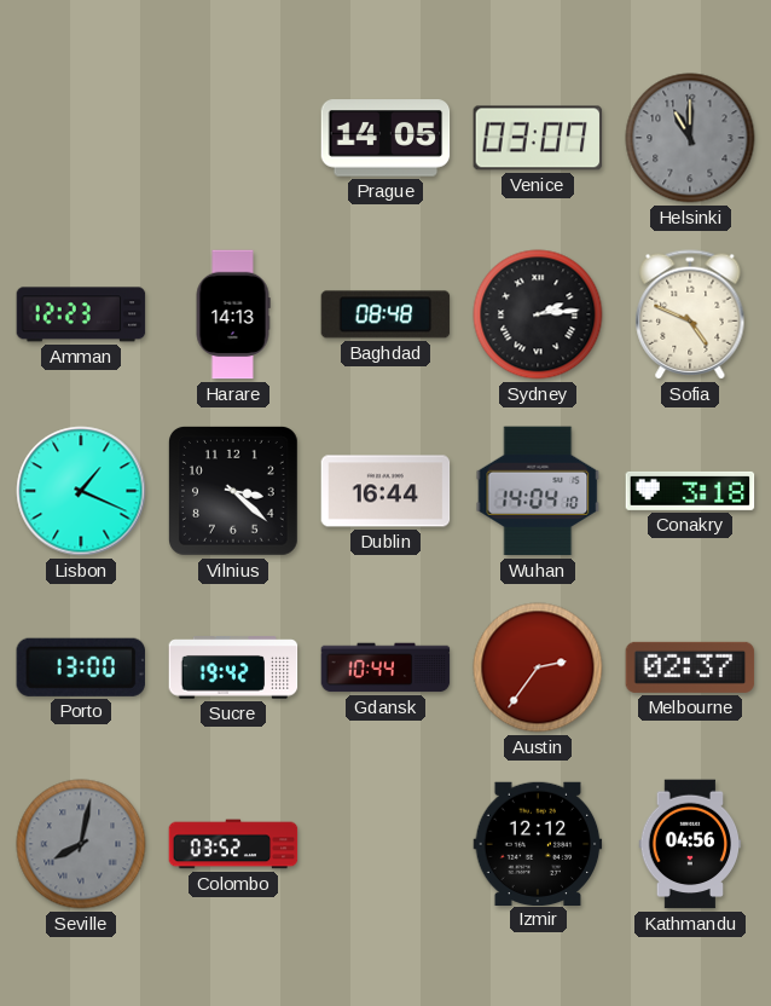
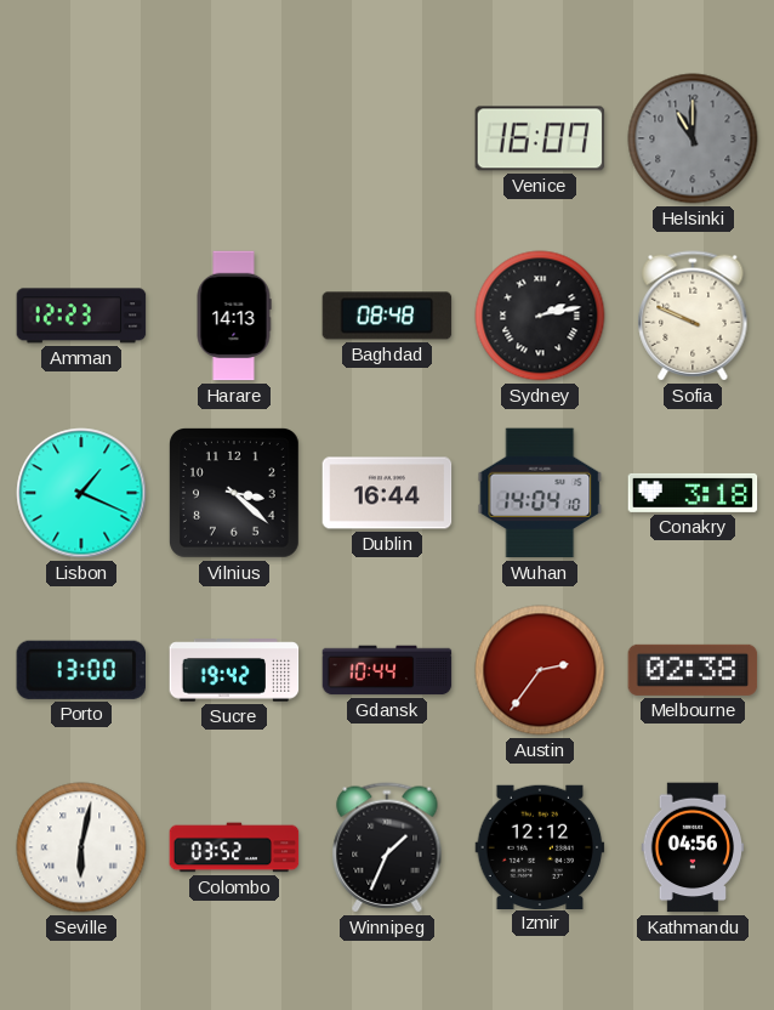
Prague: 14:05 -> none (385, 138)
Venice: 03:07 -> 16:07 (540, 138)
Sydney: 2:14 -> 2:13 (540, 316)
Sofia: 4:49 -> 9:49 (693, 316)
Melbourne: 02:37 -> 02:38 (693, 670)
Seville: 8:02 -> 6:02 (81, 847)
Seville dial: grey -> white (81, 847)
Winnipeg: none -> 1:34 (387, 847)
